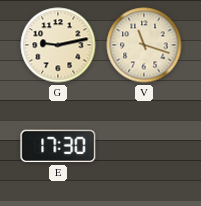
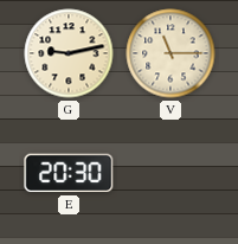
V: 11:18 -> 11:15 (171, 53)
E: 17:30 -> 20:30 (69, 173)
